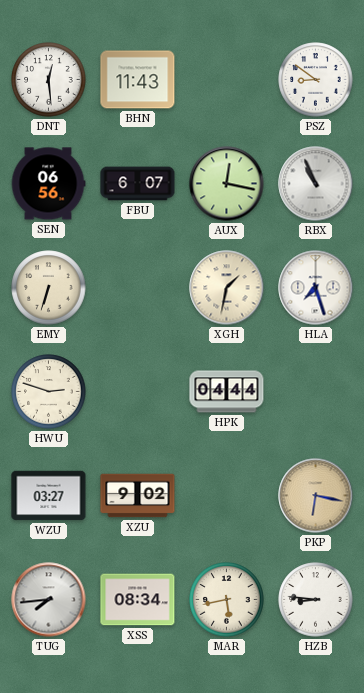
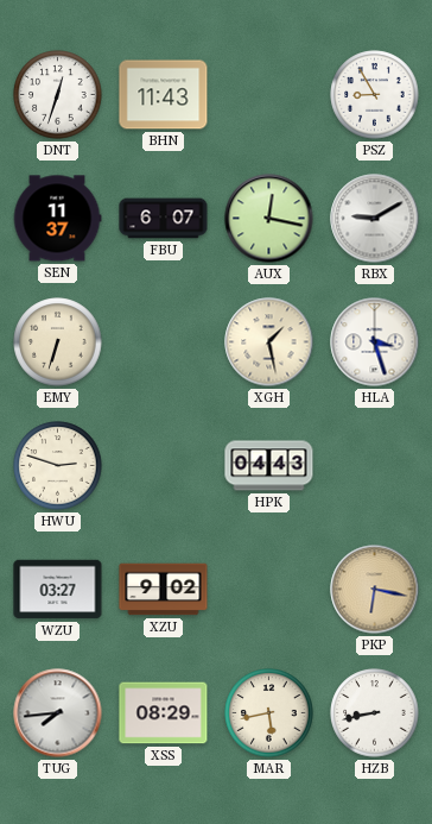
DNT: 12:29 -> 12:33 (58, 95)
PSZ: 8:51 -> 8:55 (375, 95)
SEN: 06:56 -> 11:37 (57, 219)
RBX: 10:56 -> 9:10 (375, 219)
XGH: 1:32 -> 1:28 (269, 342)
HLA: 7:27 -> 3:27 (375, 342)
HPK: 04:44 -> 04:43 (269, 466)
XSS: 08:34 -> 08:29 (164, 713)
HZB: 8:46 -> 8:43 (375, 713)
